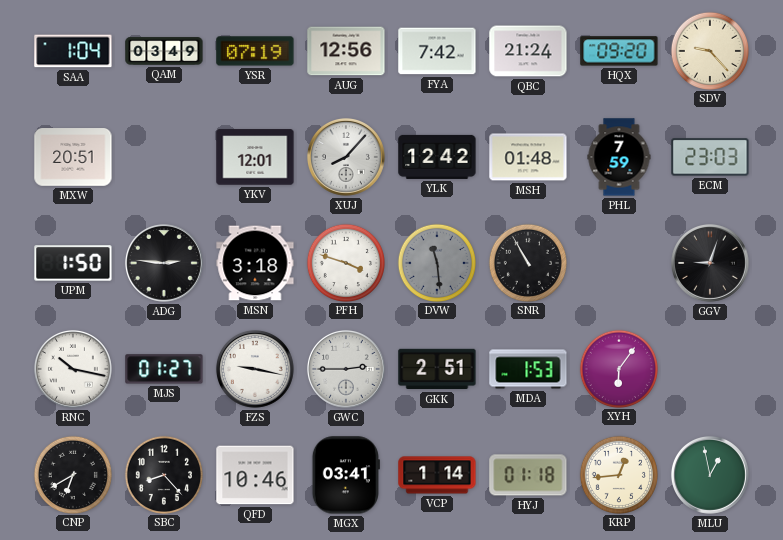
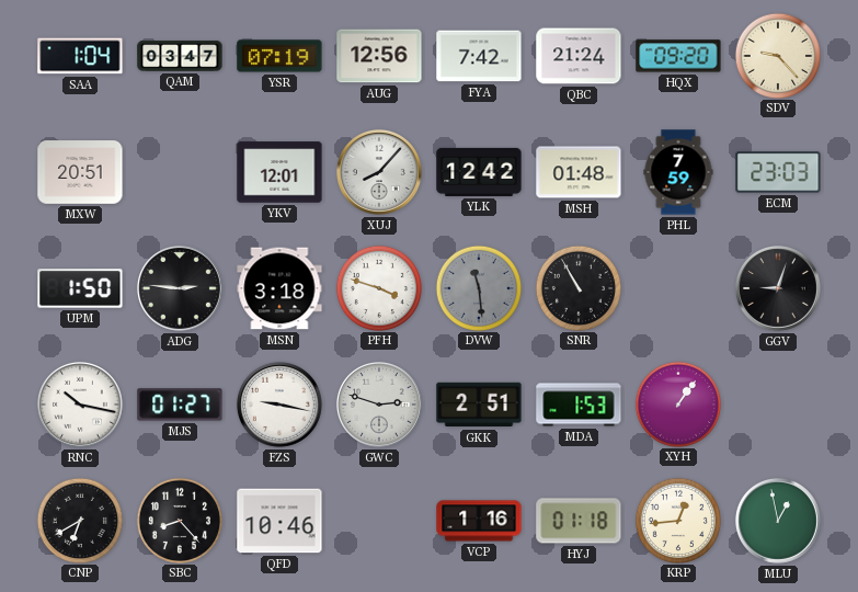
QAM: 03:49 -> 03:47 (180, 56)
GWC: 2:45 -> 2:48 (379, 405)
XYH: 6:06 -> 1:06 (677, 403)
MGX: 03:41 -> none (346, 475)
VCP: 1:14 -> 1:16 (479, 521)
